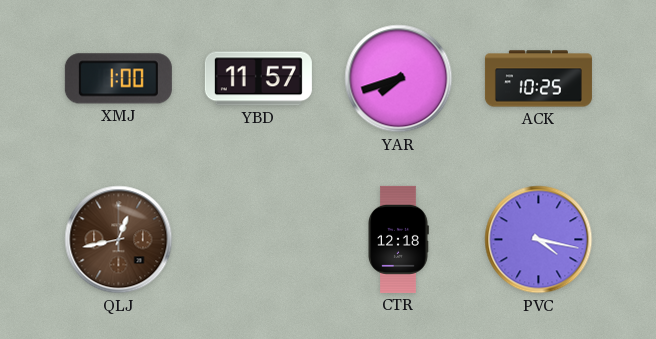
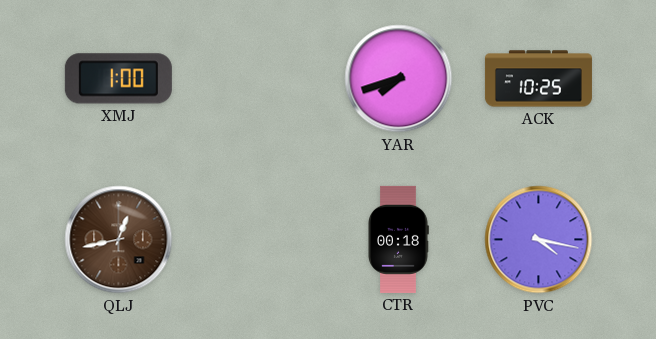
YBD: 11:57 -> none (258, 79)
CTR: 12:18 -> 00:18 (398, 239)
